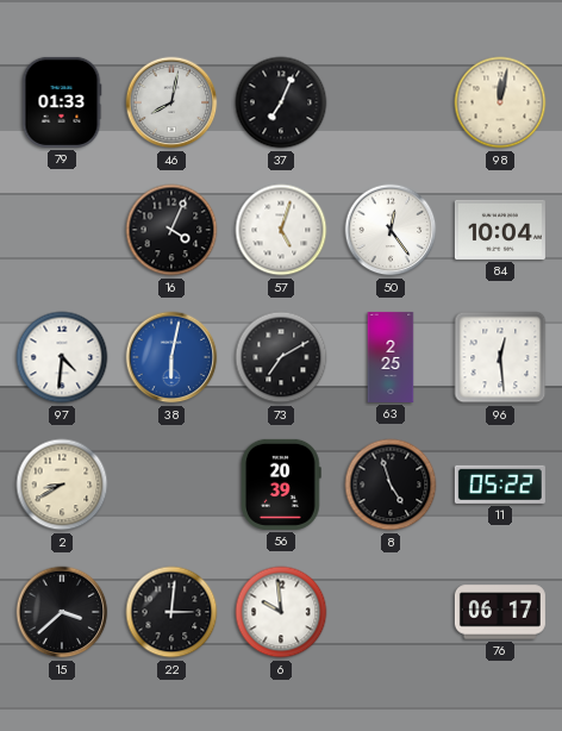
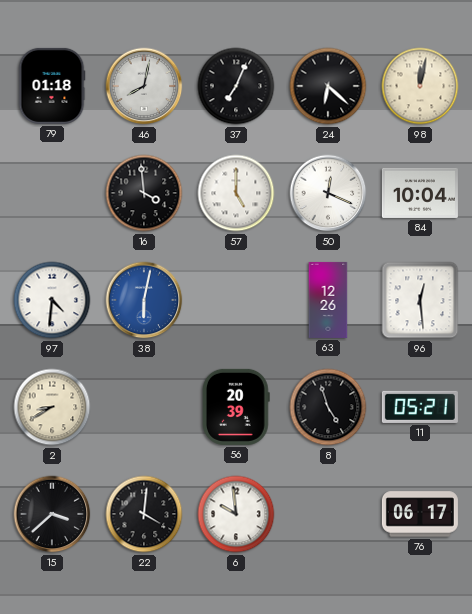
79: 01:33 -> 01:18 (52, 86)
24: none -> 6:22 (328, 86)
16: 4:04 -> 3:59 (144, 193)
57: 5:03 -> 5:00 (236, 193)
50: 12:24 -> 12:19 (328, 193)
73: 7:10 -> none (281, 357)
63: 2:25 -> 12:26 (328, 300)
11: 05:22 -> 05:21 (420, 407)
22: 3:01 -> 4:01 (144, 514)
